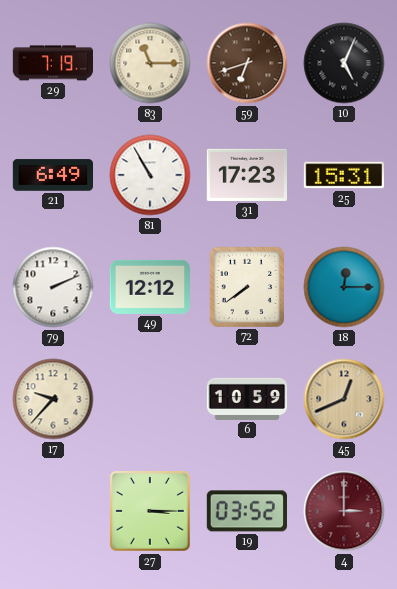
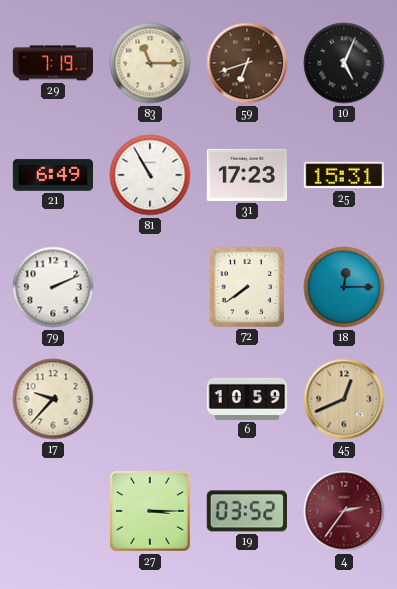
49: 12:12 -> none (149, 287)
4: 3:00 -> 2:36 (344, 511)
